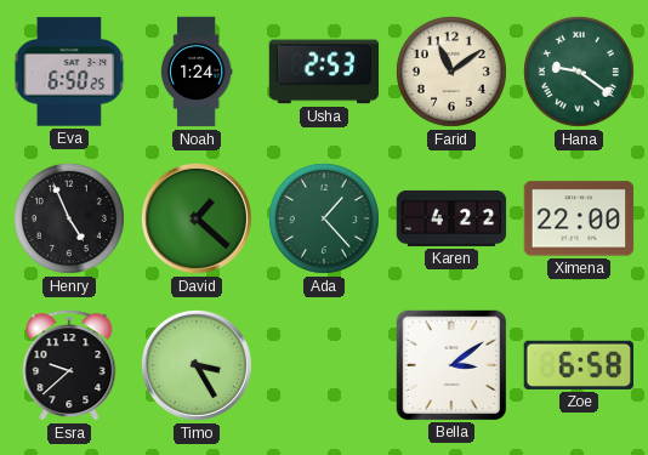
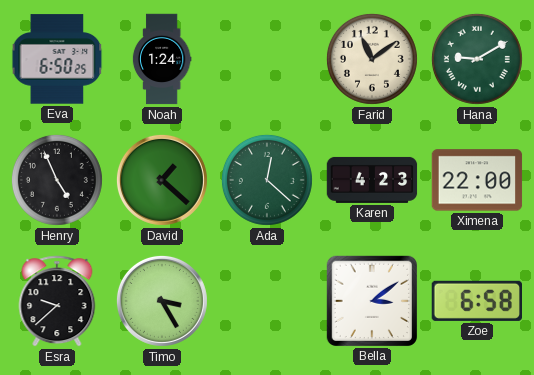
Usha: 2:53 -> none (324, 72)
Hana: 9:21 -> 9:10 (477, 59)
Ada: 1:23 -> 12:22 (267, 180)
Karen: 4:22 -> 4:23 (372, 180)
